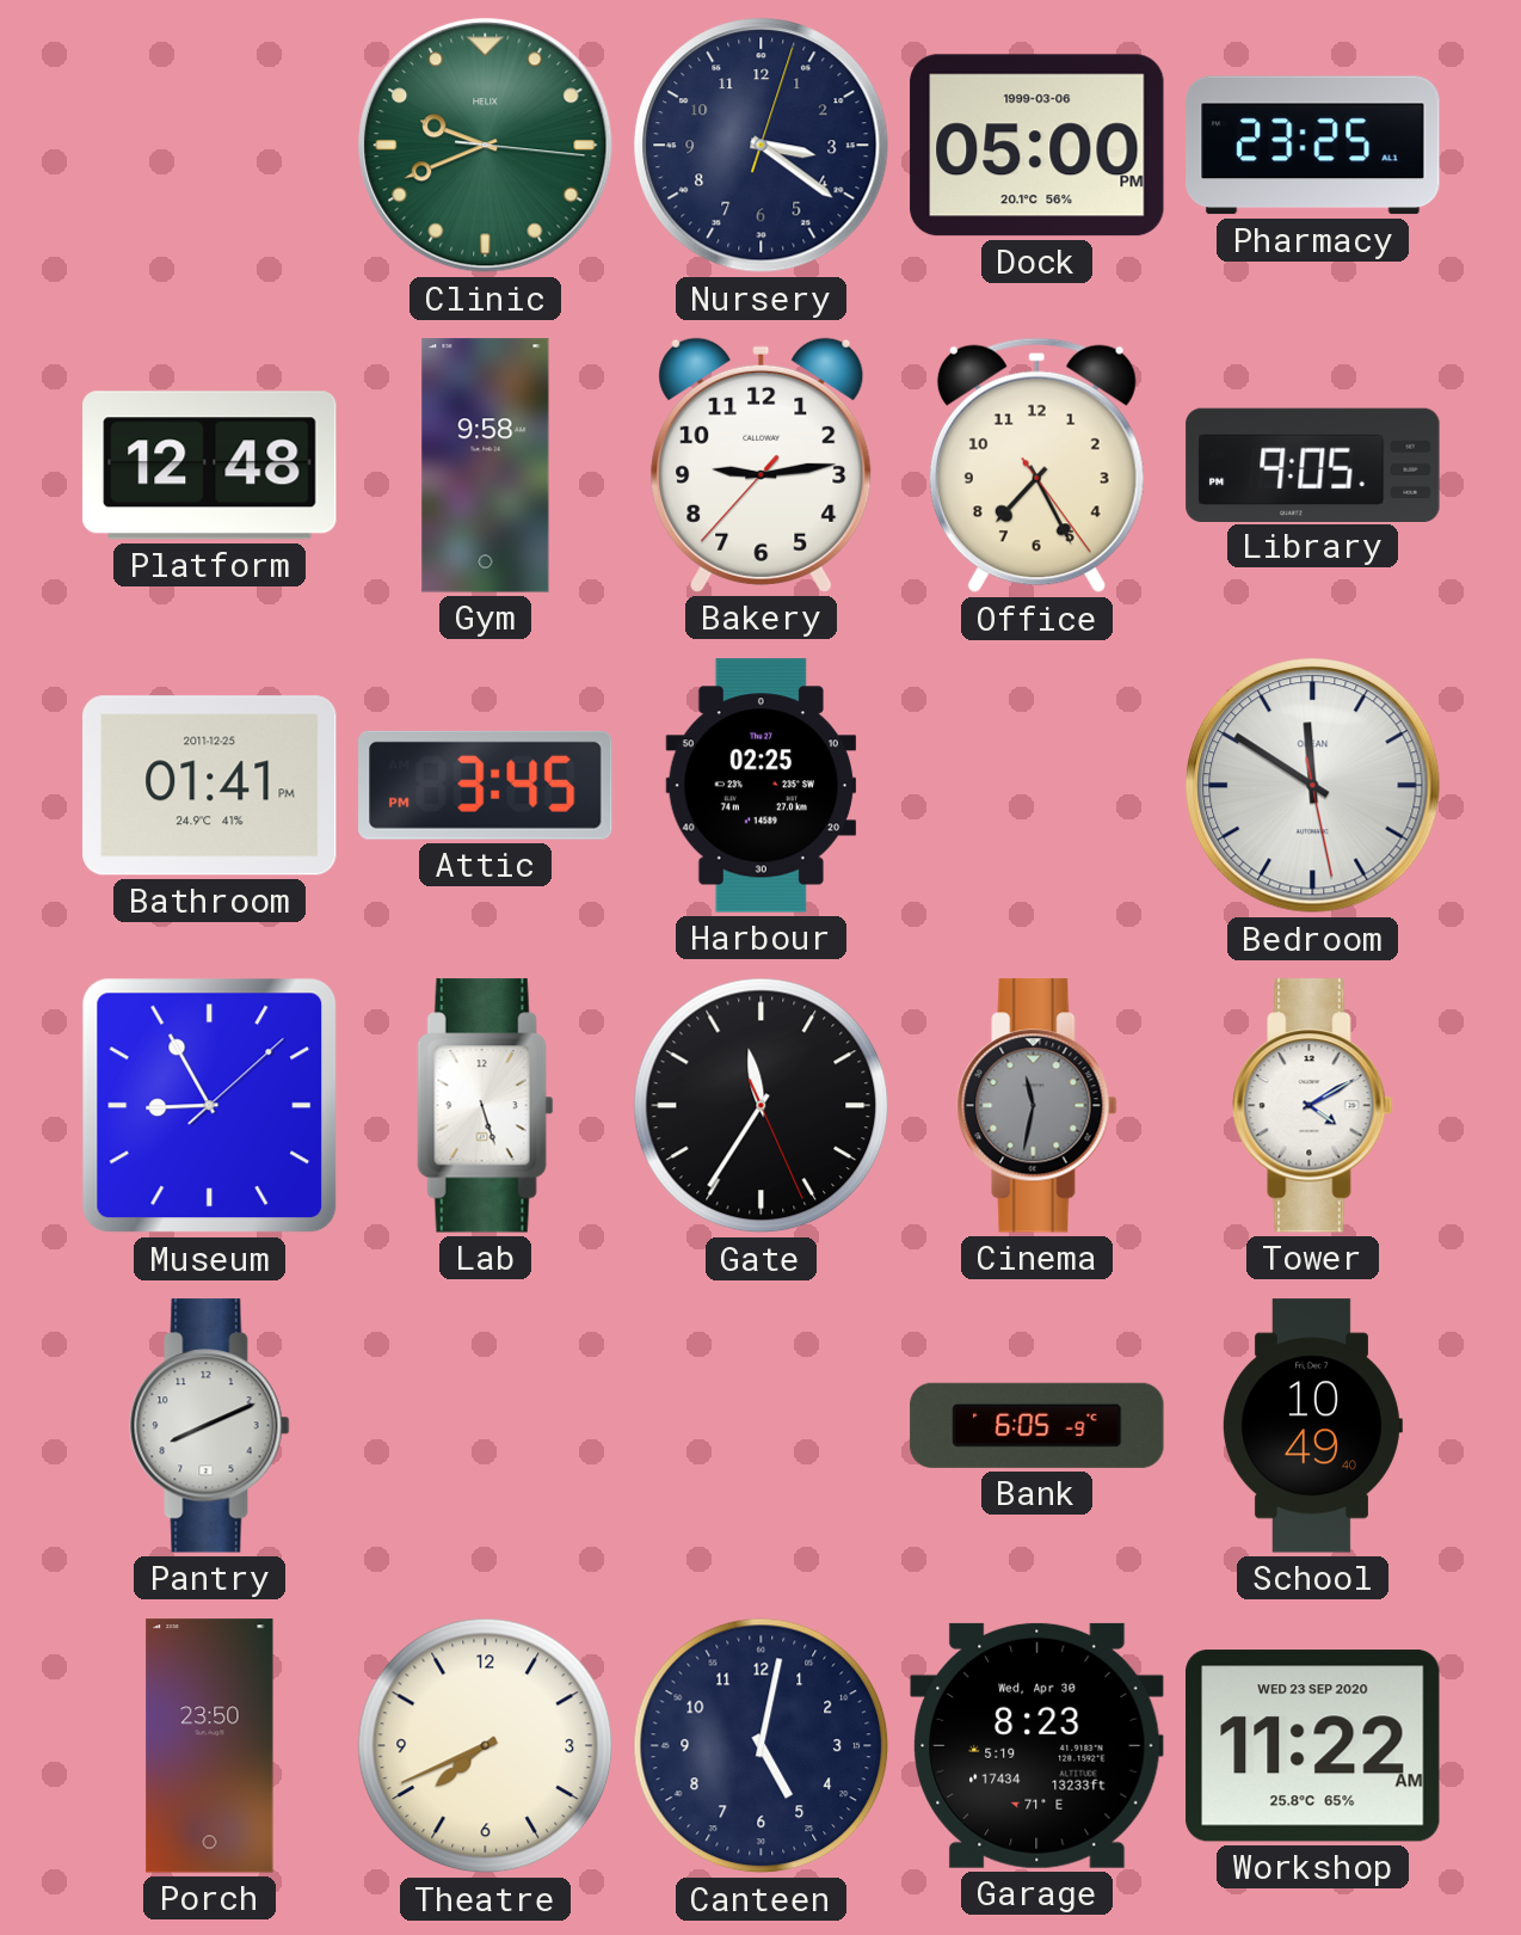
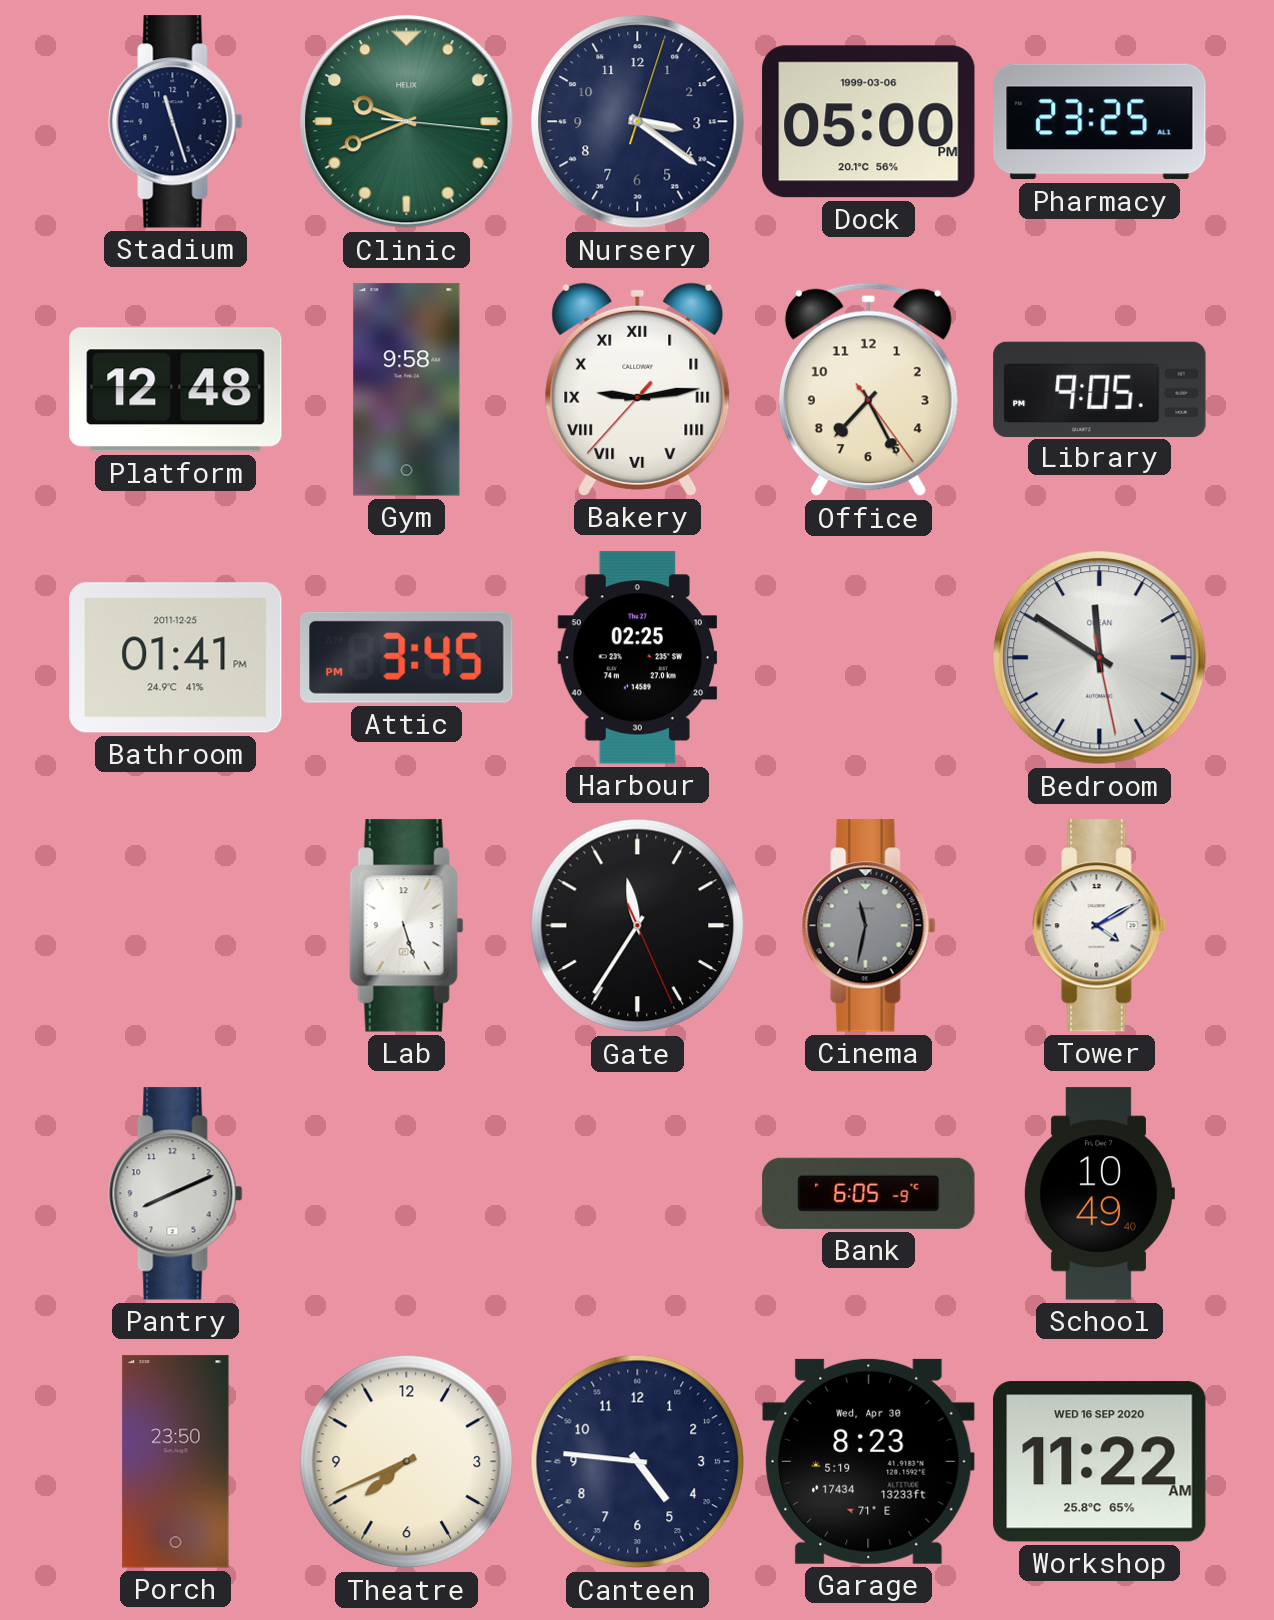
Stadium: none -> 11:27 (176, 122)
Bakery numerals: Arabic -> Roman (638, 389)
Museum: 8:55 -> none (210, 1106)
Canteen: 5:02 -> 4:46 (638, 1462)
Workshop date: WED 23 SEP 2020 -> WED 16 SEP 2020 (1100, 1462)
